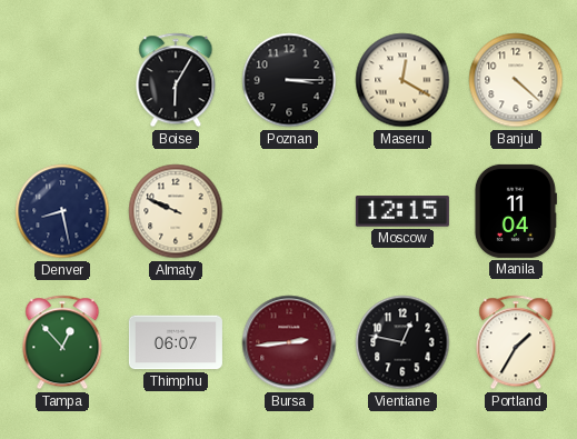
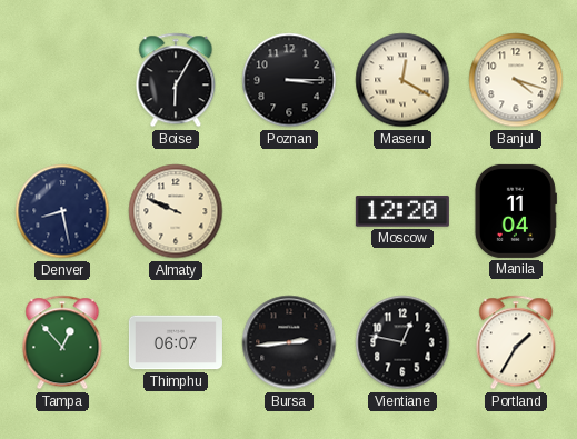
Banjul: 4:22 -> 4:18 (516, 80)
Moscow: 12:15 -> 12:20 (402, 211)
Bursa dial: burgundy -> black (289, 342)
